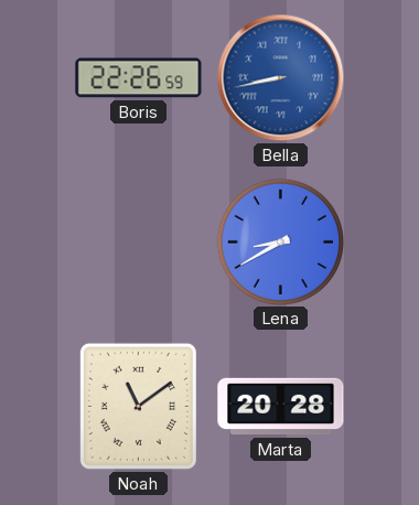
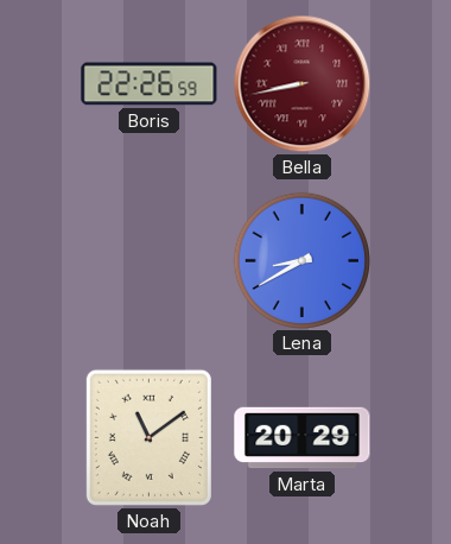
Bella dial: blue -> burgundy (303, 84)
Marta: 20:28 -> 20:29 (303, 438)
